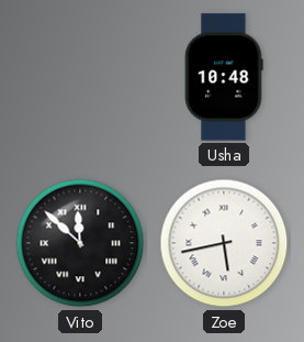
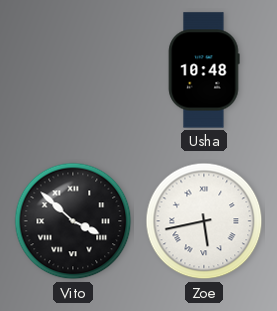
Vito: 11:52 -> 3:52 (73, 221)
